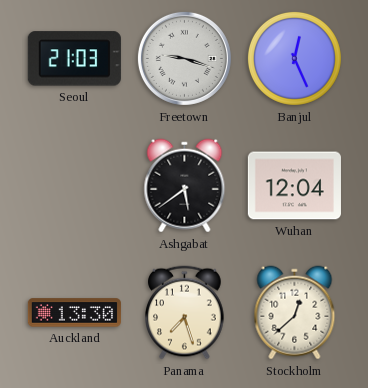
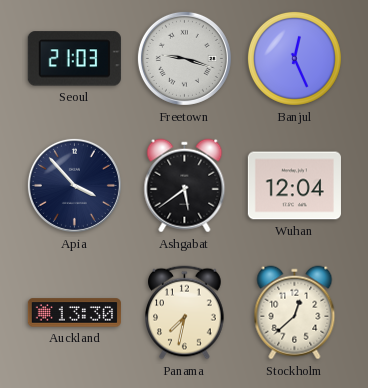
Apia: none -> 3:53 (74, 185)
Panama: 7:27 -> 7:32 (185, 313)
